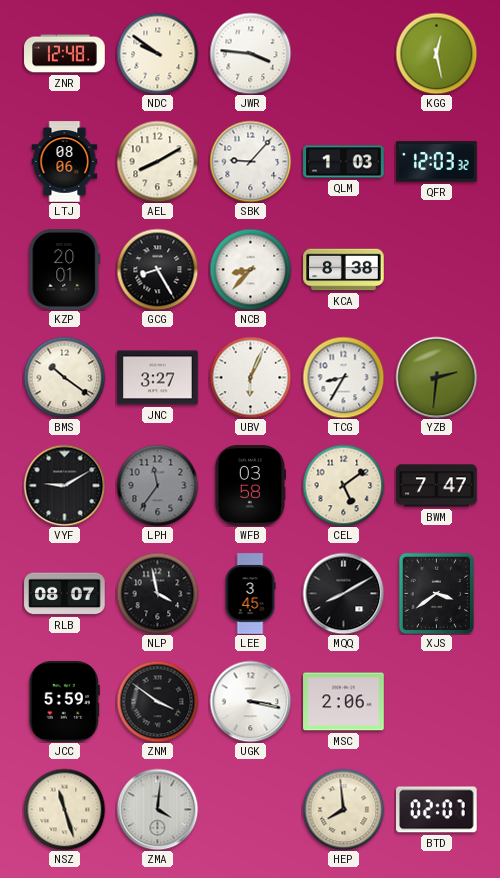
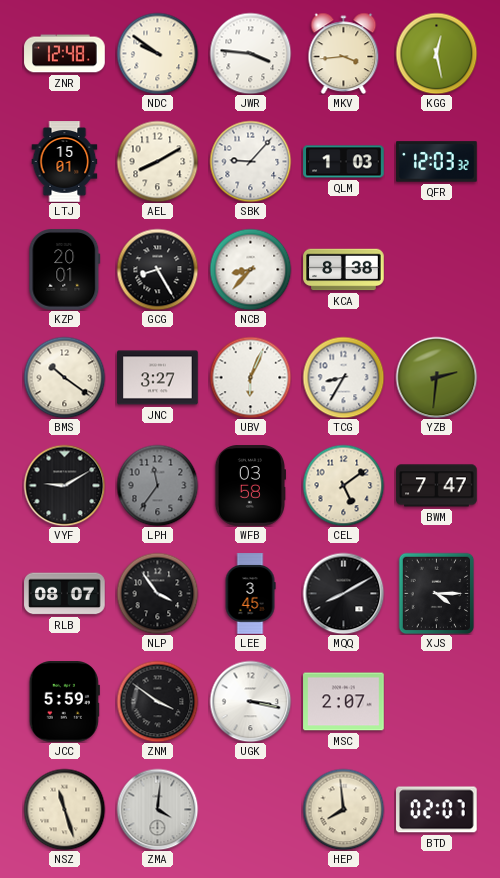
MKV: none -> 3:44 (344, 53)
LTJ: 08:06 -> 15:01 (65, 162)
NLP: 3:58 -> 3:54 (157, 593)
XJS: 3:39 -> 4:15 (437, 593)
MSC: 2:06 -> 2:07 (344, 702)
